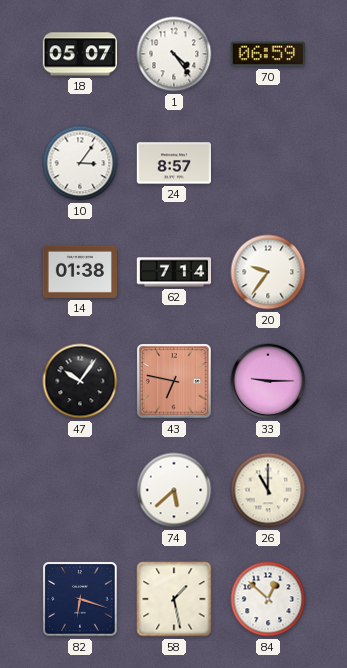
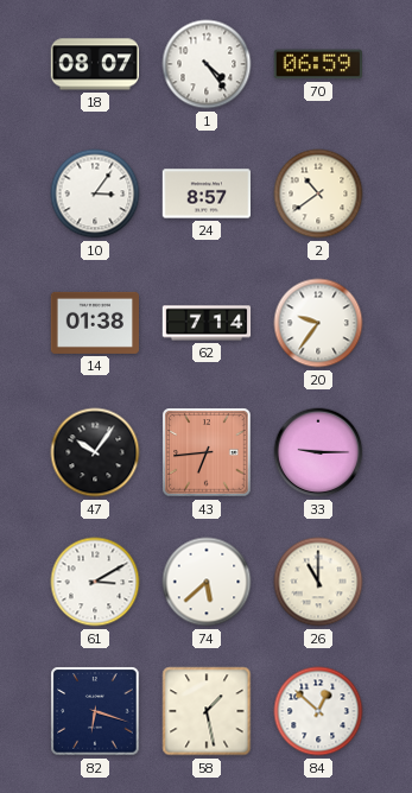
18: 05:07 -> 08:07 (94, 64)
2: none -> 10:39 (318, 194)
43: 6:47 -> 6:44 (207, 452)
61: none -> 3:10 (95, 582)
